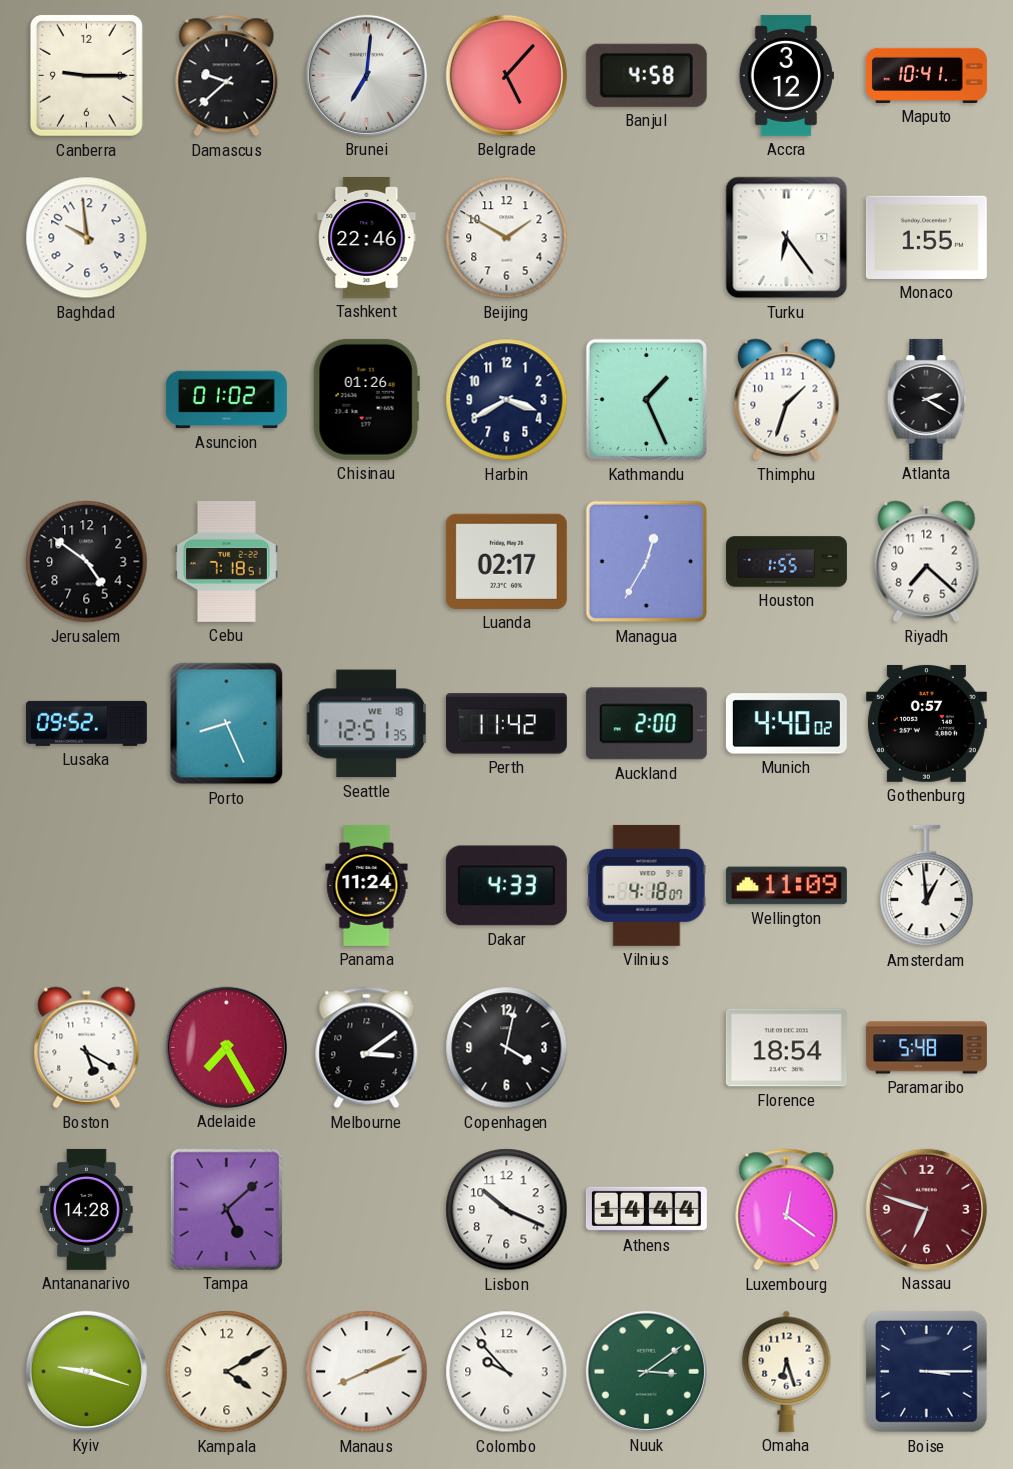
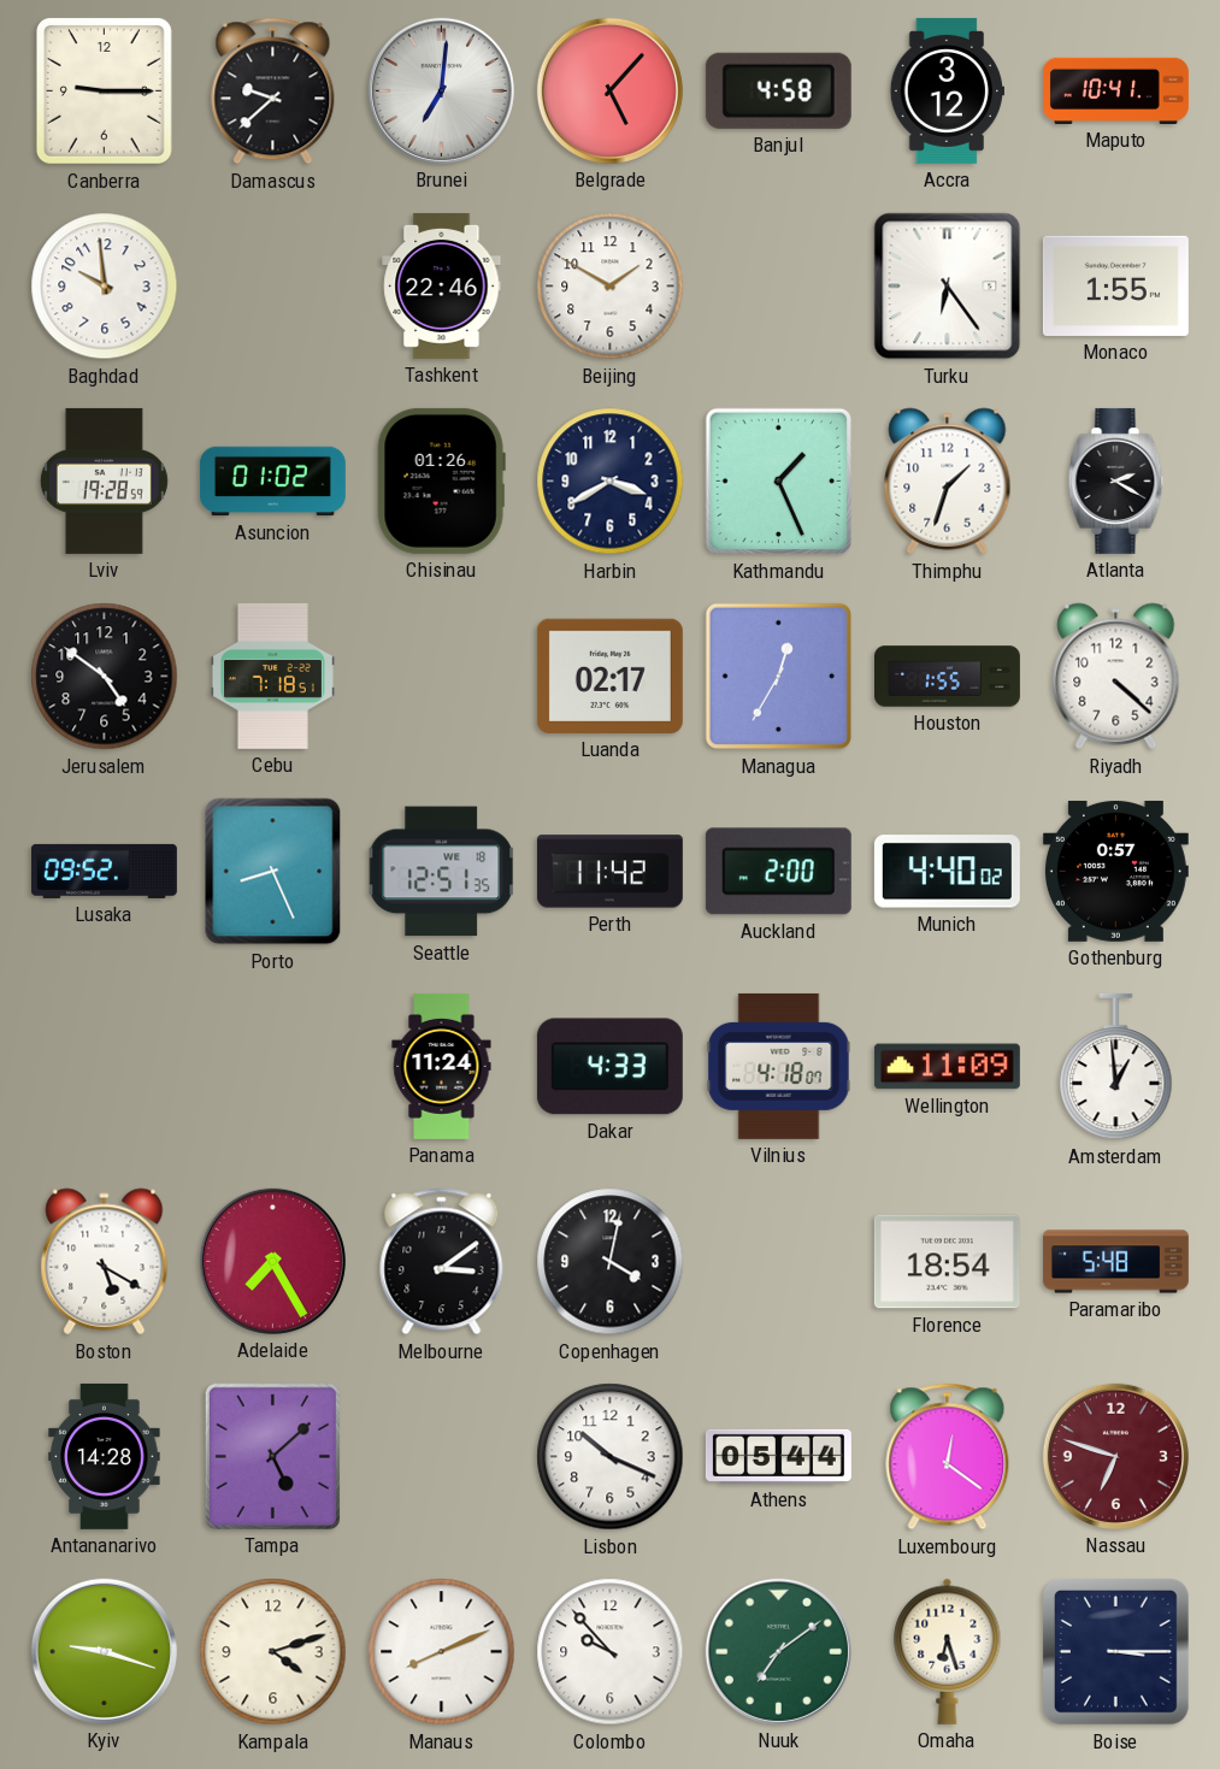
Lviv: none -> 19:28 (104, 480)
Riyadh: 7:22 -> 4:22 (1116, 677)
Athens: 14:44 -> 05:44 (778, 1456)
Kampala: 4:10 -> 4:12 (273, 1652)
Nuuk: 3:09 -> 7:09 (778, 1651)
